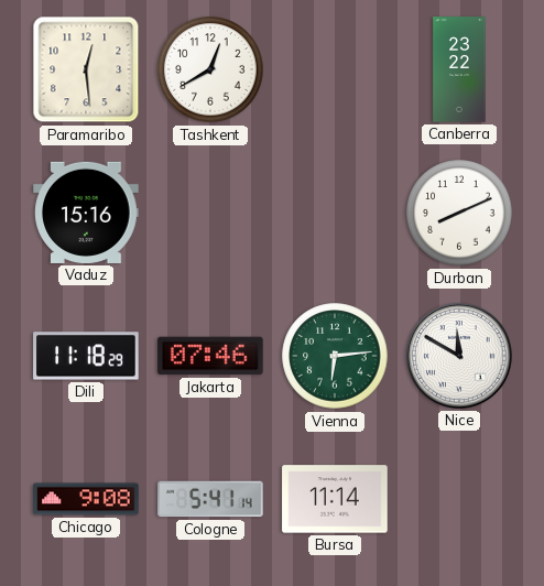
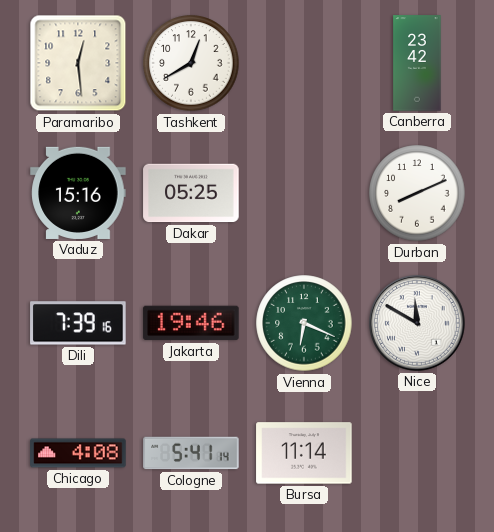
Canberra: 23:22 -> 23:42 (417, 63)
Dakar: none -> 05:25 (191, 193)
Dili: 11:18 -> 7:39 (78, 323)
Jakarta: 07:46 -> 19:46 (191, 323)
Vienna: 6:14 -> 6:19 (304, 323)
Chicago: 9:08 -> 4:08 (78, 453)
